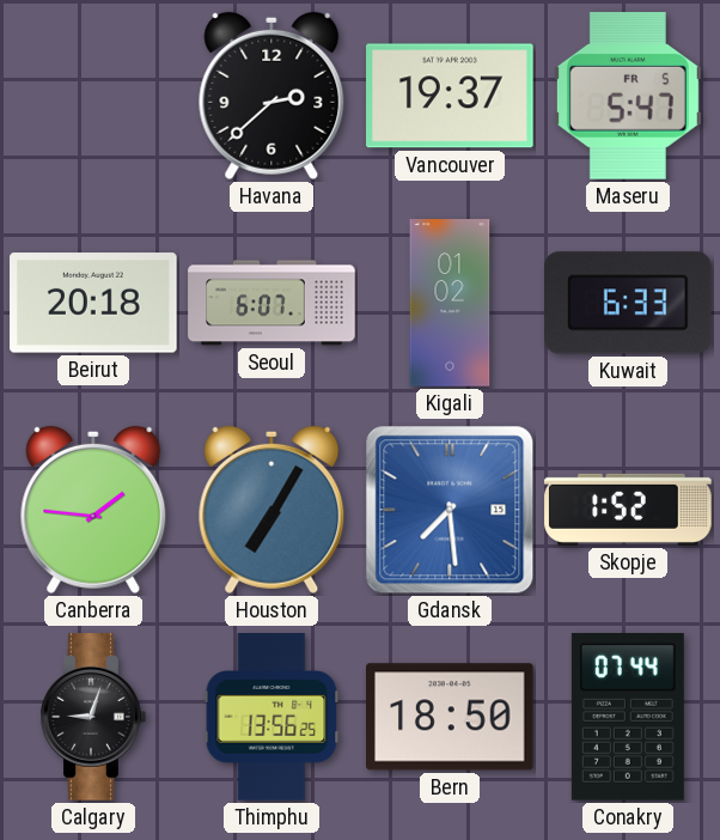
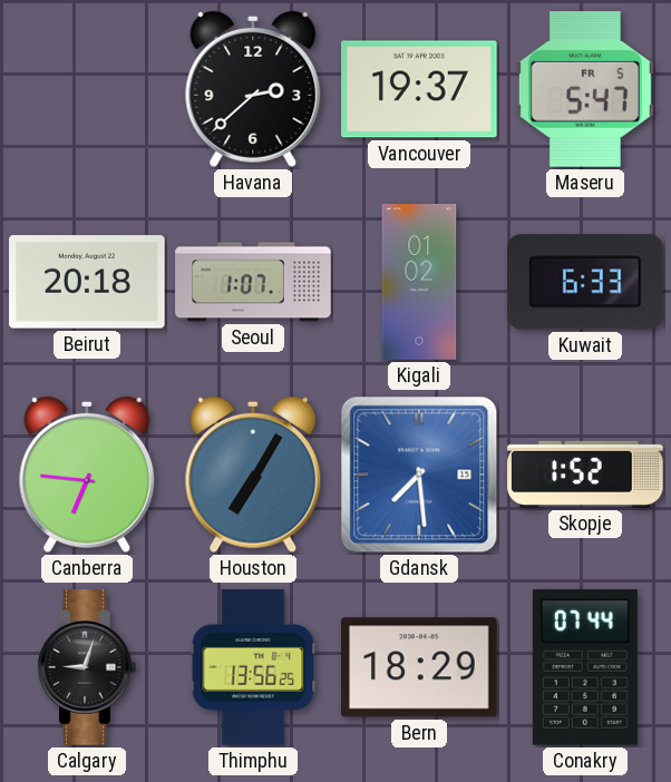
Seoul: 6:07 -> 1:07 (253, 282)
Canberra: 1:46 -> 6:46 (87, 475)
Bern: 18:50 -> 18:29 (420, 667)
